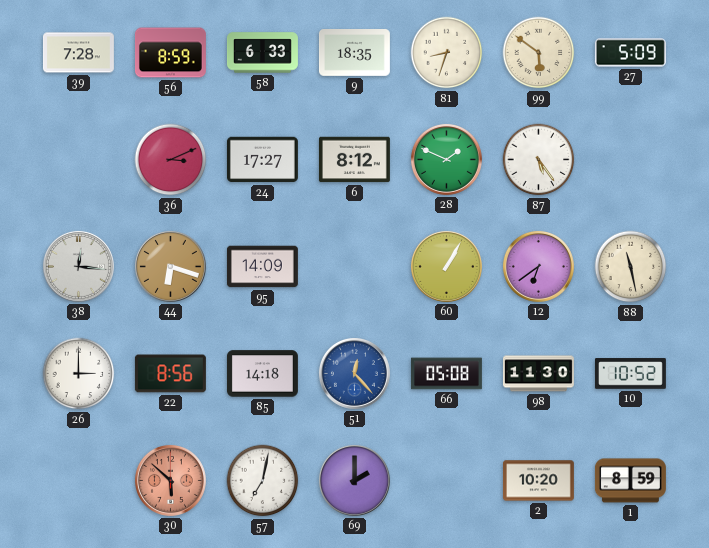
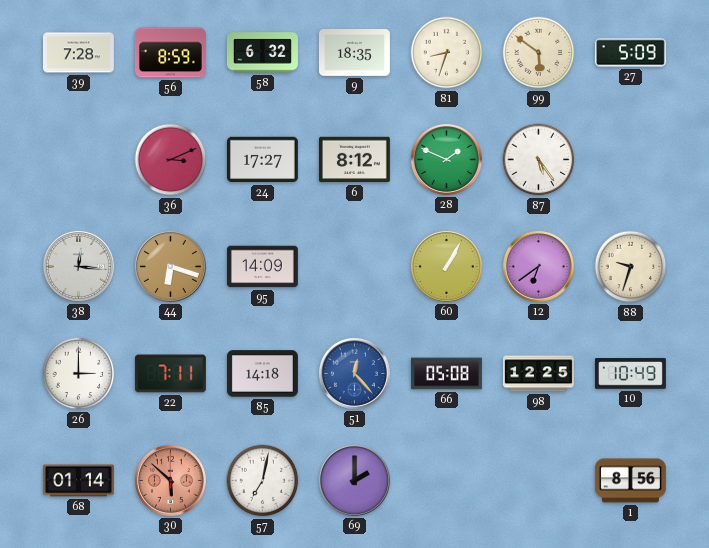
58: 6:33 -> 6:32 (262, 53)
88: 11:28 -> 9:33 (631, 267)
22: 8:56 -> 7:11 (170, 374)
98: 11:30 -> 12:25 (538, 374)
10: 10:52 -> 10:49 (630, 374)
68: none -> 01:14 (78, 481)
2: 10:20 -> none (538, 481)
1: 8:59 -> 8:56 (630, 481)
